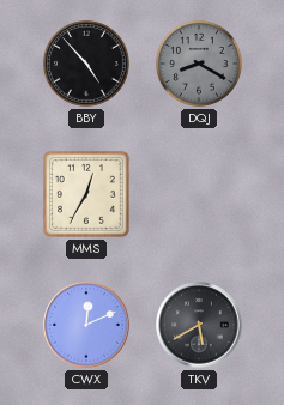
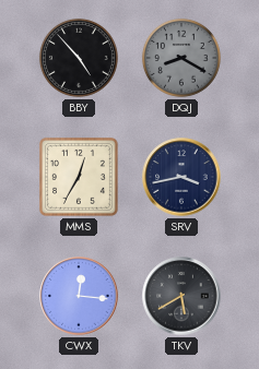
SRV: none -> 3:43 (181, 177)
CWX: 12:11 -> 12:16 (79, 296)
